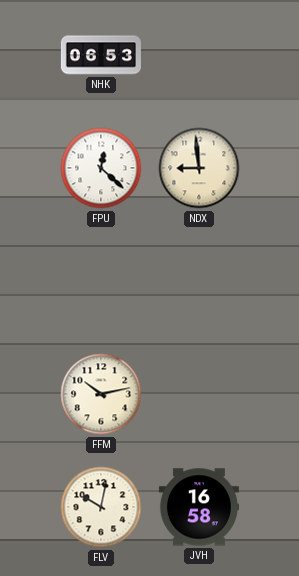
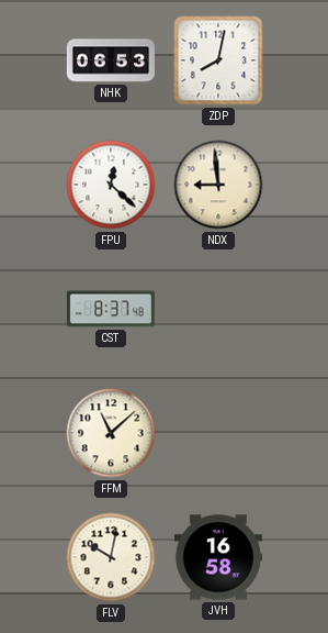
ZDP: none -> 8:02 (218, 60)
CST: none -> 8:37 (111, 309)
FFM: 10:13 -> 11:08 (111, 433)
